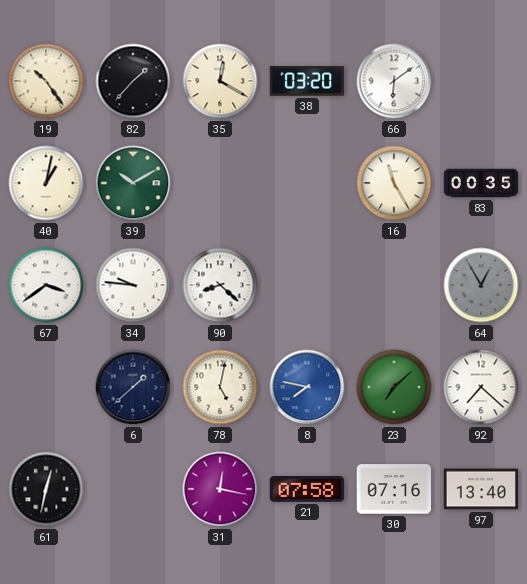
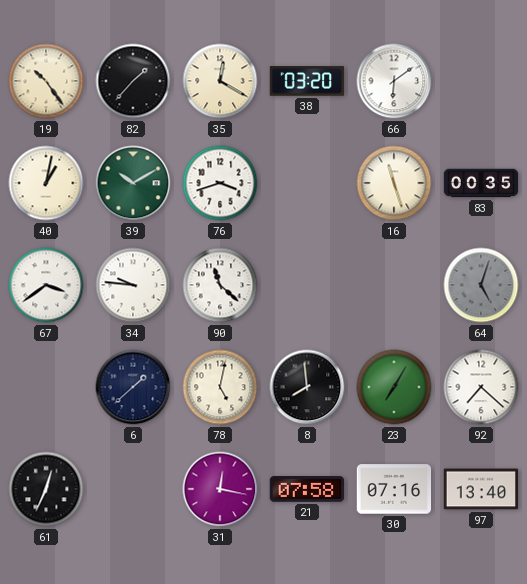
76: none -> 3:42 (220, 183)
16: 11:25 -> 11:27 (394, 183)
90: 8:22 -> 11:22 (220, 285)
64: 12:55 -> 5:03 (481, 285)
8: 7:47 -> 7:59 (307, 387)
8 dial: blue -> black (307, 387)
23: 7:08 -> 7:05 (394, 387)
61: 12:32 -> 12:34 (46, 489)
